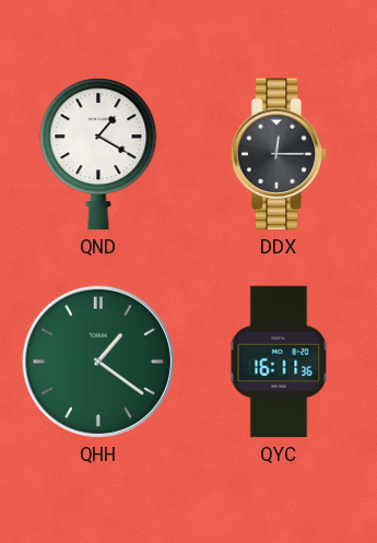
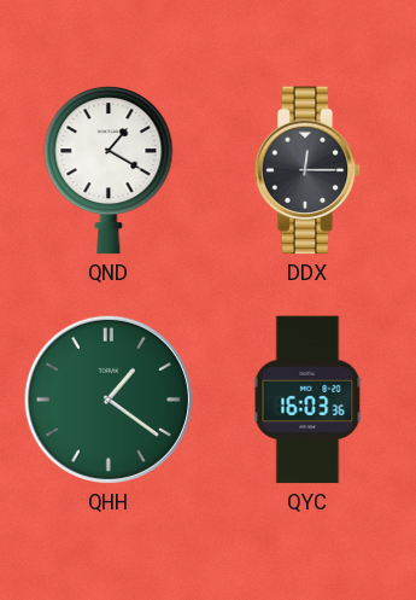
QYC: 16:11 -> 16:03 (307, 400)
